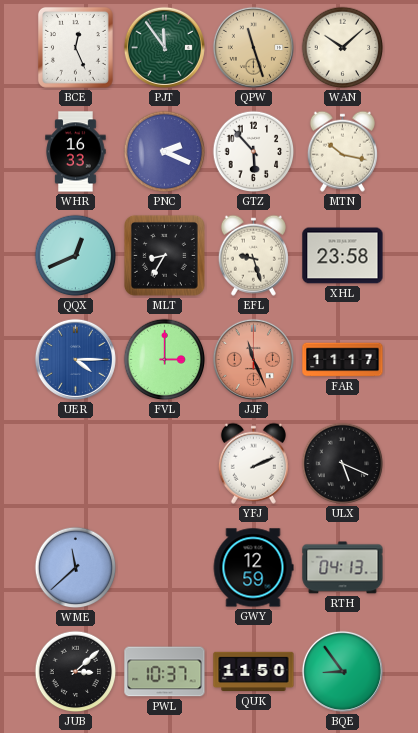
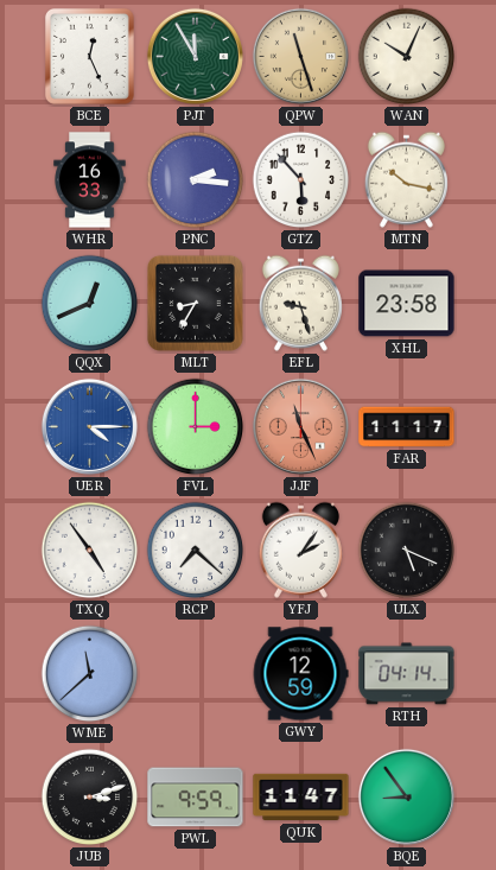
PJT: 11:54 -> 11:55 (195, 56)
WAN: 10:08 -> 10:04 (407, 57)
PNC: 2:19 -> 2:16 (196, 180)
TXQ: none -> 4:54 (90, 551)
RCP: none -> 7:22 (196, 551)
YFJ: 2:11 -> 2:06 (300, 550)
RTH: 04:13 -> 04:14 (407, 674)
JUB: 3:08 -> 3:12 (90, 798)
PWL: 10:37 -> 9:59 (196, 798)
QUK: 11:50 -> 11:47 (301, 798)
